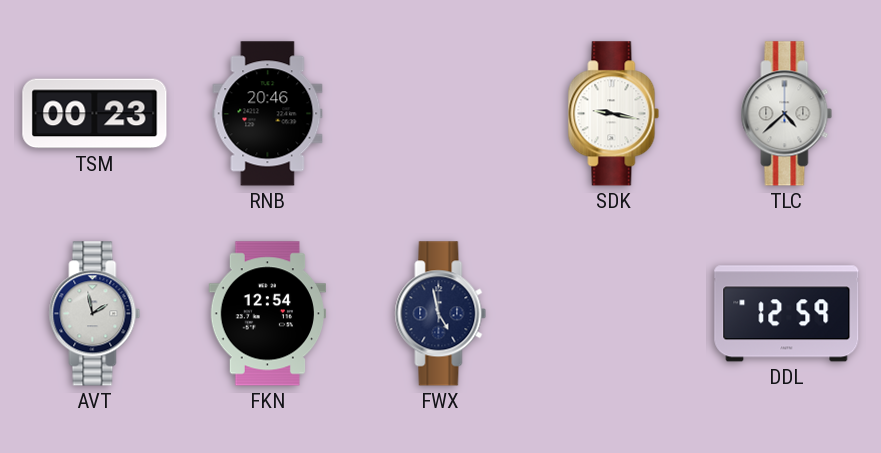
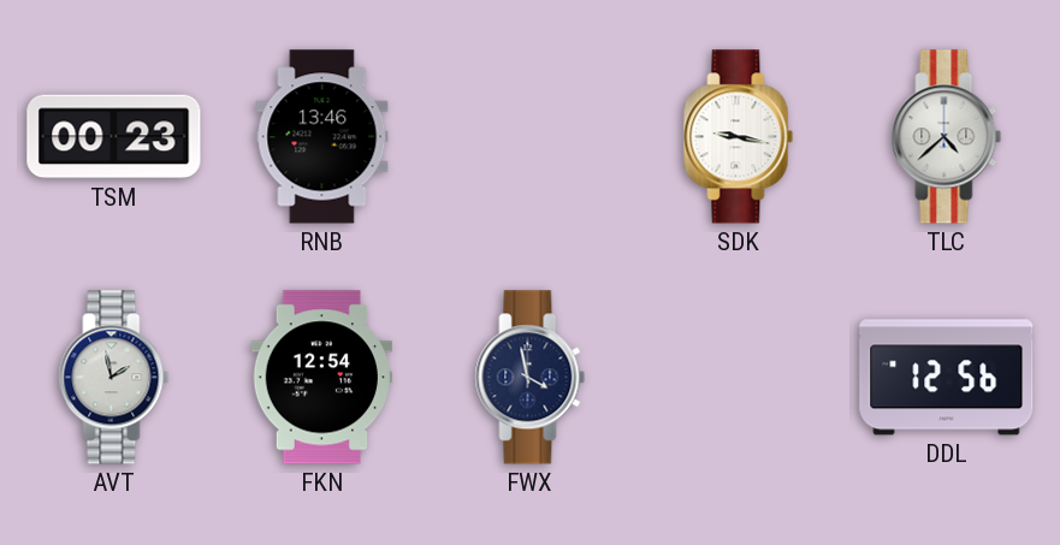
RNB: 20:46 -> 13:46 (322, 137)
FWX: 4:58 -> 3:58 (531, 378)
DDL: 12:59 -> 12:56 (947, 378)
